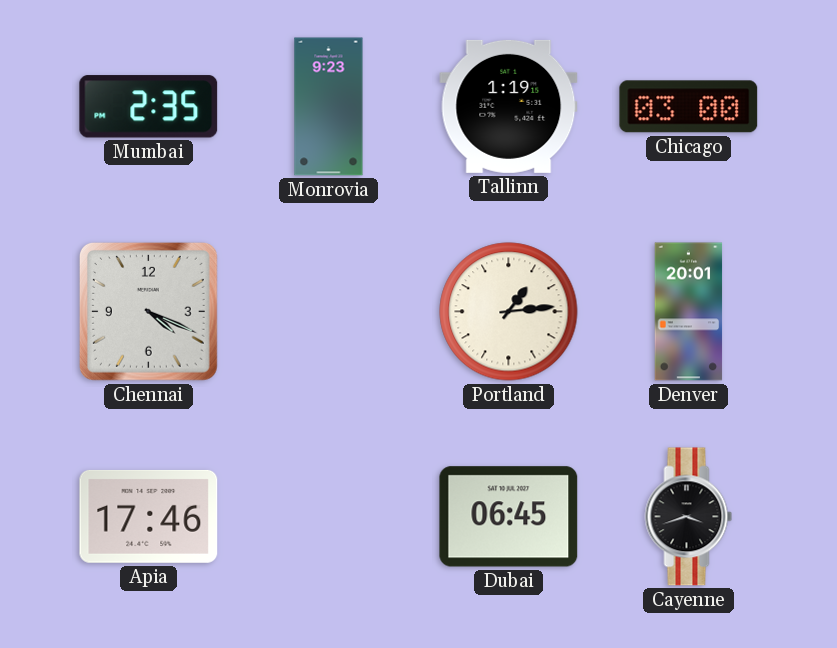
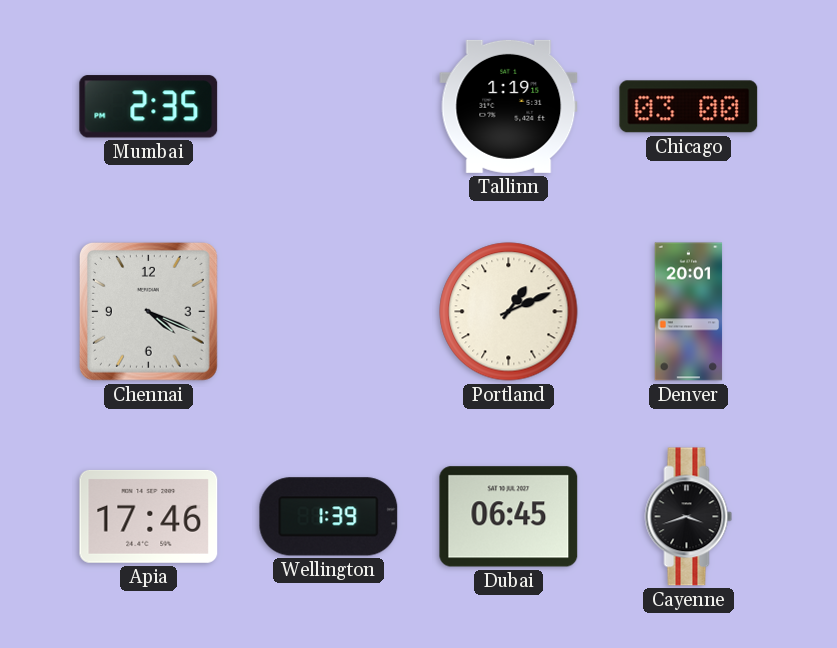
Monrovia: 9:23 -> none (329, 107)
Portland: 1:14 -> 1:11 (509, 312)
Wellington: none -> 1:39 (329, 517)
